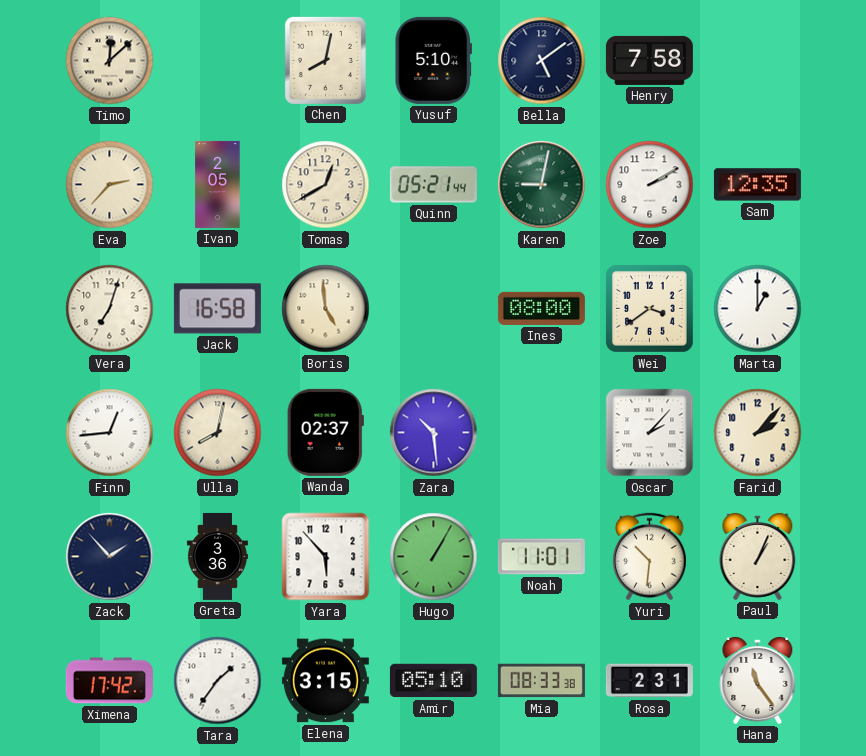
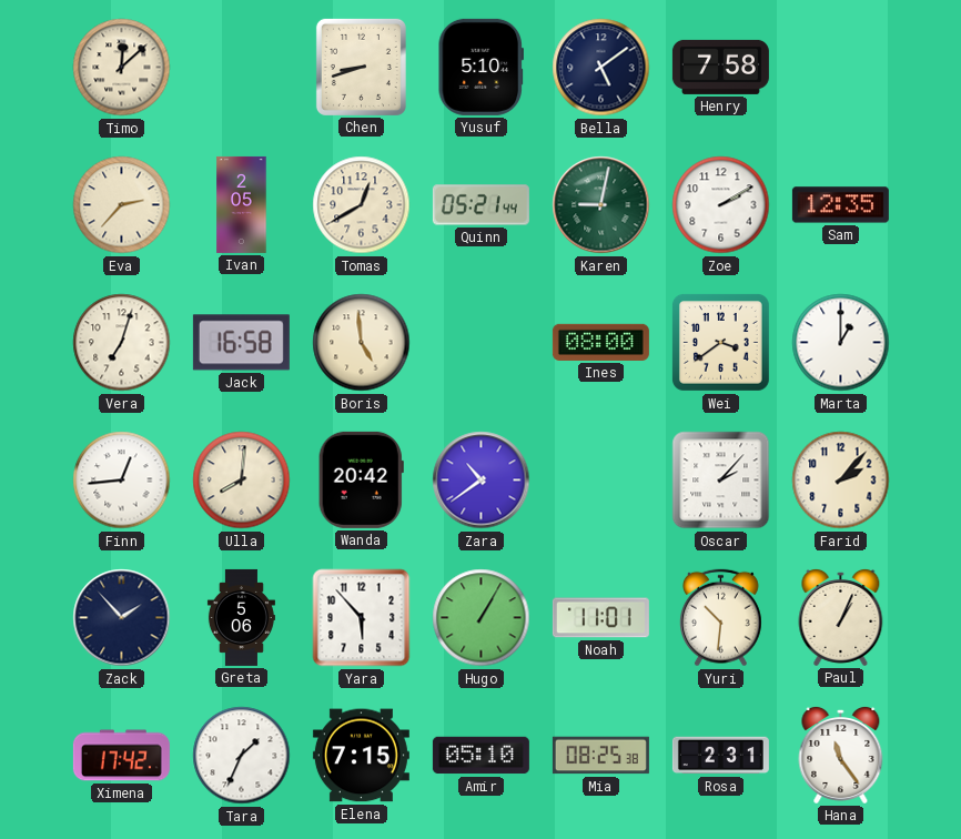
Chen: 8:02 -> 8:42 (361, 67)
Ulla: 8:02 -> 8:01 (242, 481)
Wanda: 02:37 -> 20:42 (361, 479)
Zara: 10:29 -> 10:39 (482, 481)
Greta: 3:36 -> 5:06 (241, 617)
Tara: 1:36 -> 1:34 (242, 756)
Elena: 3:15 -> 7:15 (361, 756)
Mia: 08:33 -> 08:25 (600, 756)
